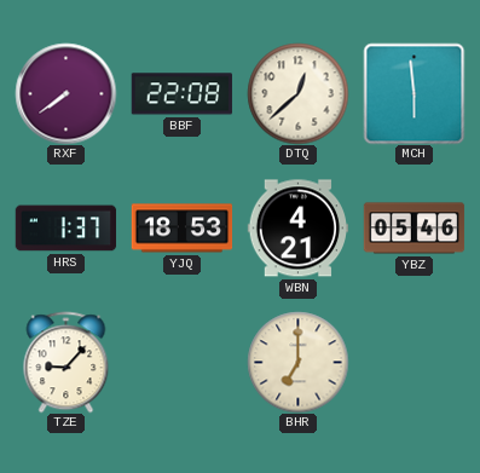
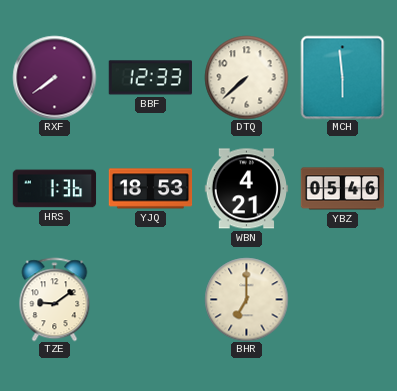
BBF: 22:08 -> 12:33 (150, 78)
DTQ: 12:38 -> 7:38 (246, 77)
HRS: 1:37 -> 1:36 (54, 189)
TZE: 9:07 -> 9:09 (55, 299)
